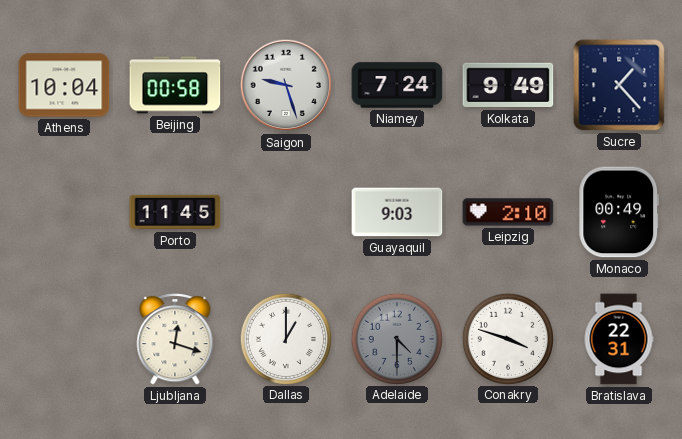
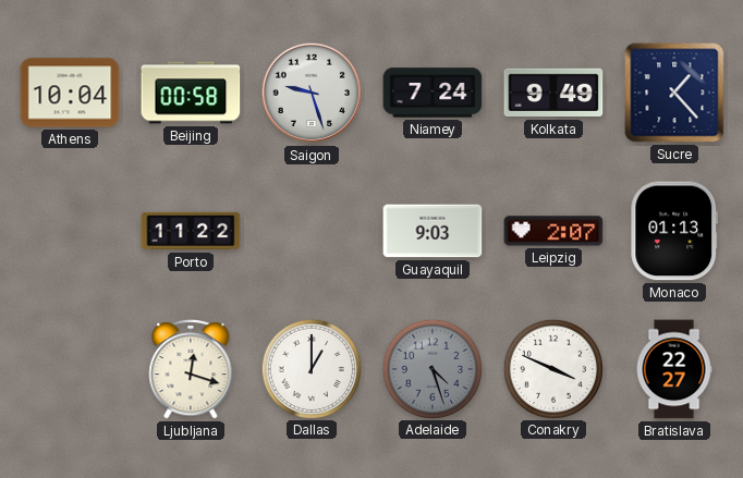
Porto: 11:45 -> 11:22 (191, 231)
Leipzig: 2:10 -> 2:07 (553, 231)
Monaco: 00:49 -> 01:13 (674, 231)
Adelaide: 4:30 -> 4:27 (431, 368)
Conakry: 3:48 -> 3:49 (552, 368)
Bratislava: 22:31 -> 22:27 (674, 369)
